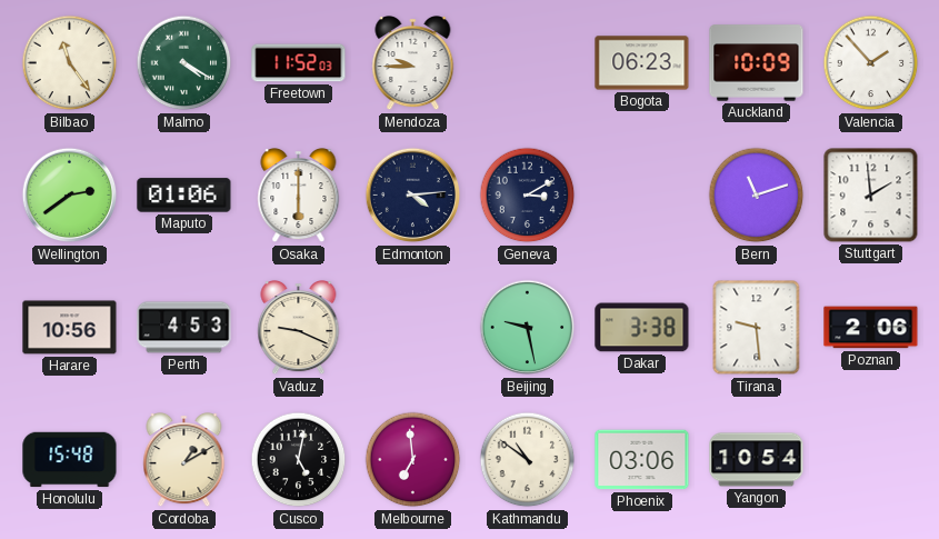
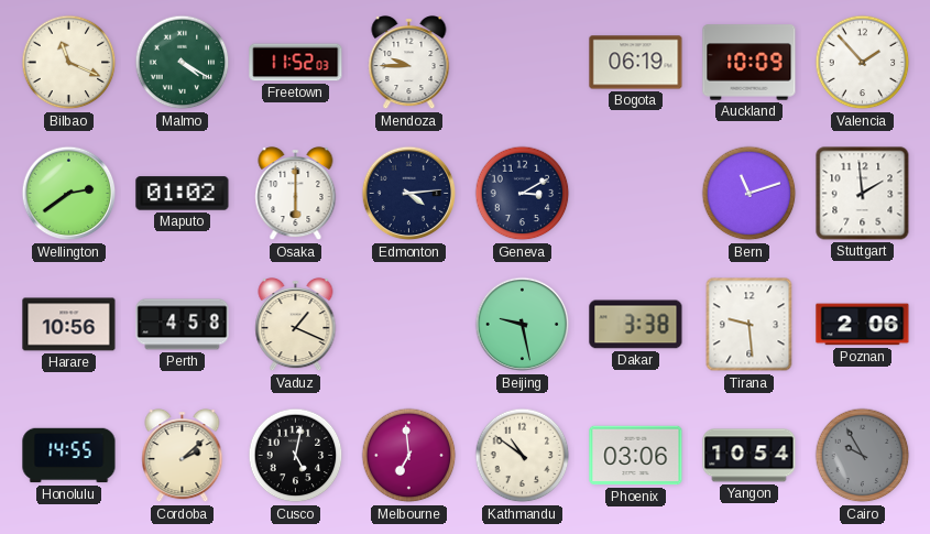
Bilbao: 11:24 -> 11:19 (69, 63)
Bogota: 06:23 -> 06:19 (636, 63)
Maputo: 01:06 -> 01:02 (183, 194)
Perth: 4:53 -> 4:58 (183, 325)
Vaduz: 9:19 -> 1:19 (296, 326)
Honolulu: 15:48 -> 14:55 (69, 456)
Cordoba: 1:10 -> 2:08 (183, 457)
Cairo: none -> 9:55 (863, 456)
